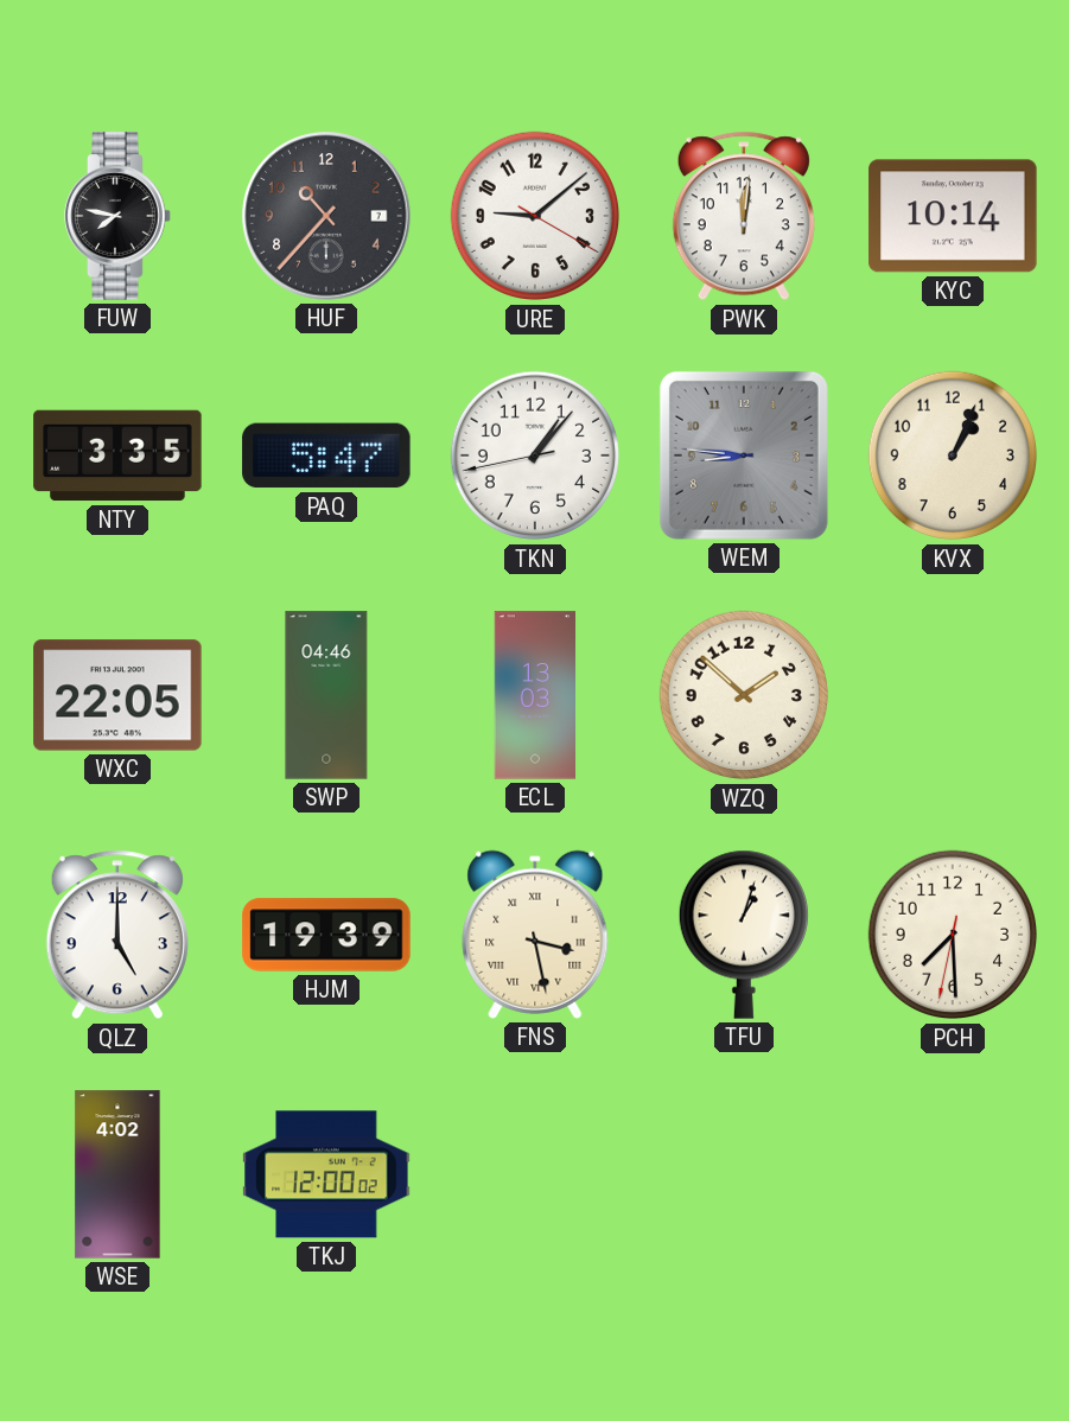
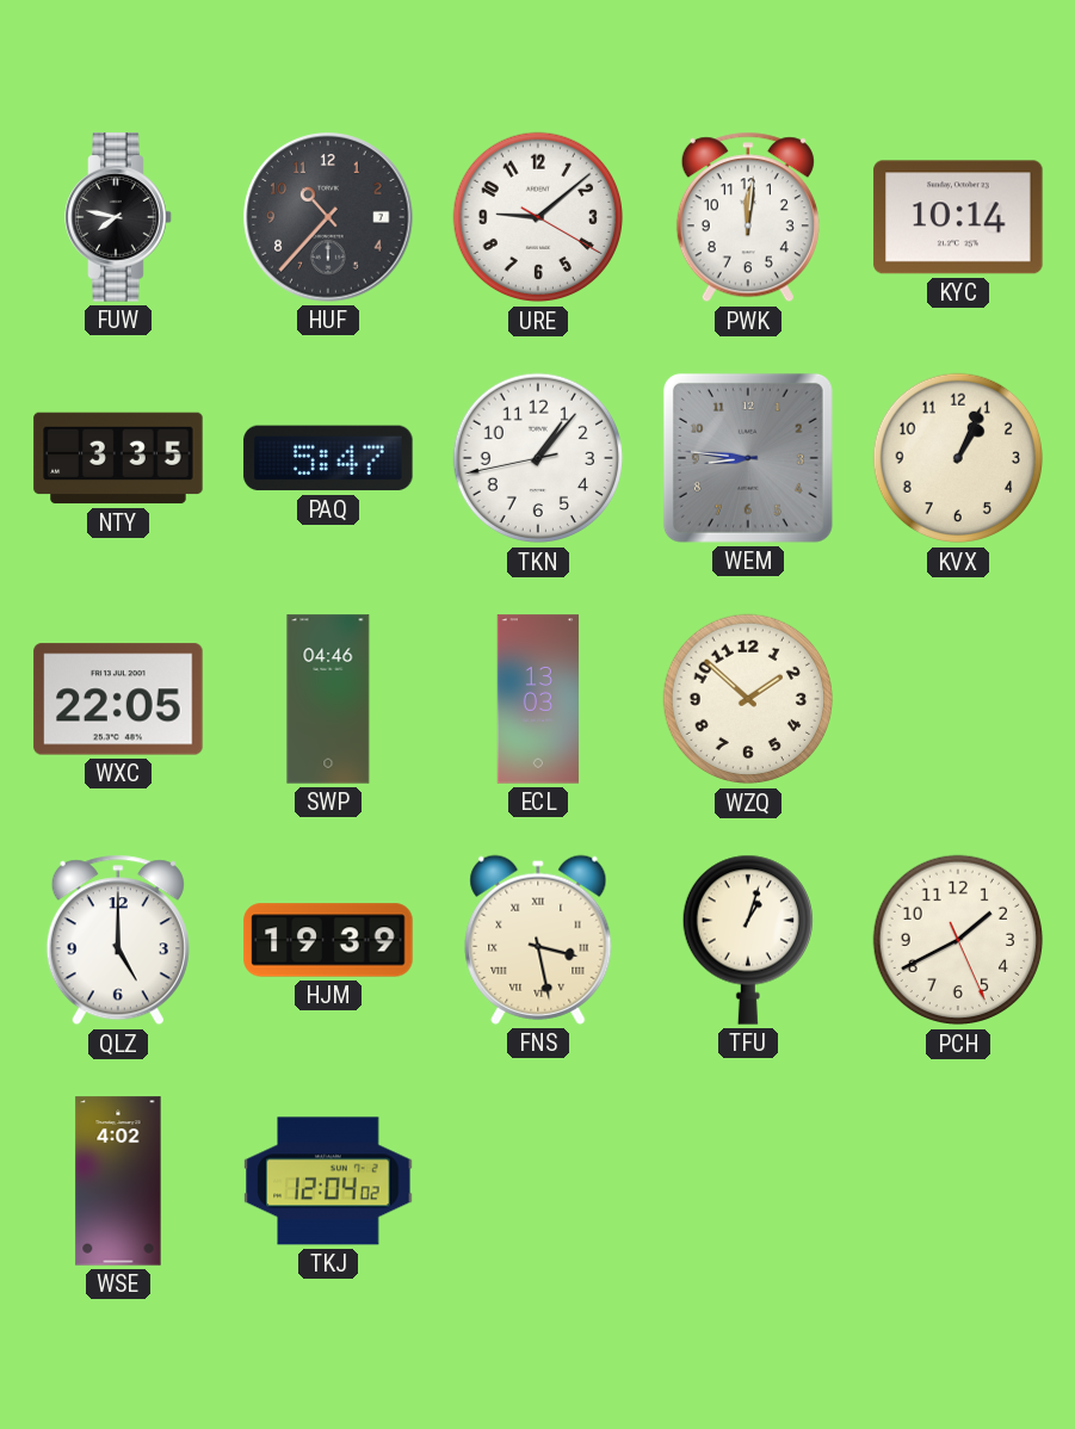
PCH: 7:29 -> 1:40 (957, 940)
TKJ: 12:00 -> 12:04 (328, 1181)
